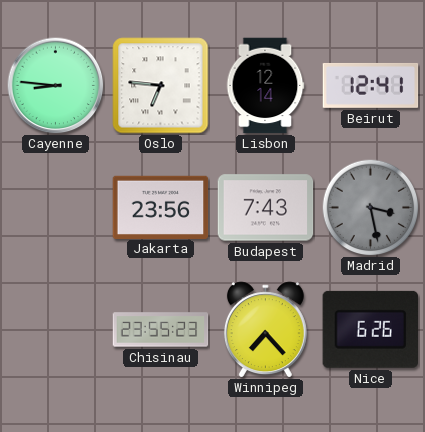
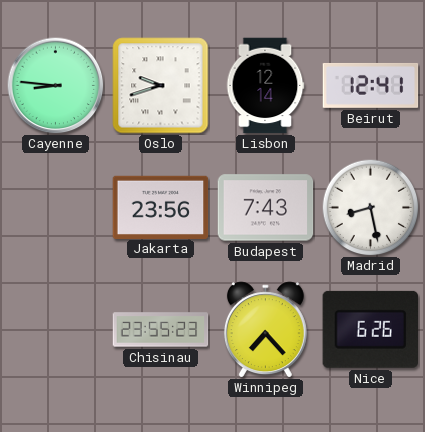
Oslo: 6:46 -> 9:42 (161, 86)
Madrid: 3:28 -> 8:28 (370, 207)
Madrid dial: grey -> white (370, 207)
